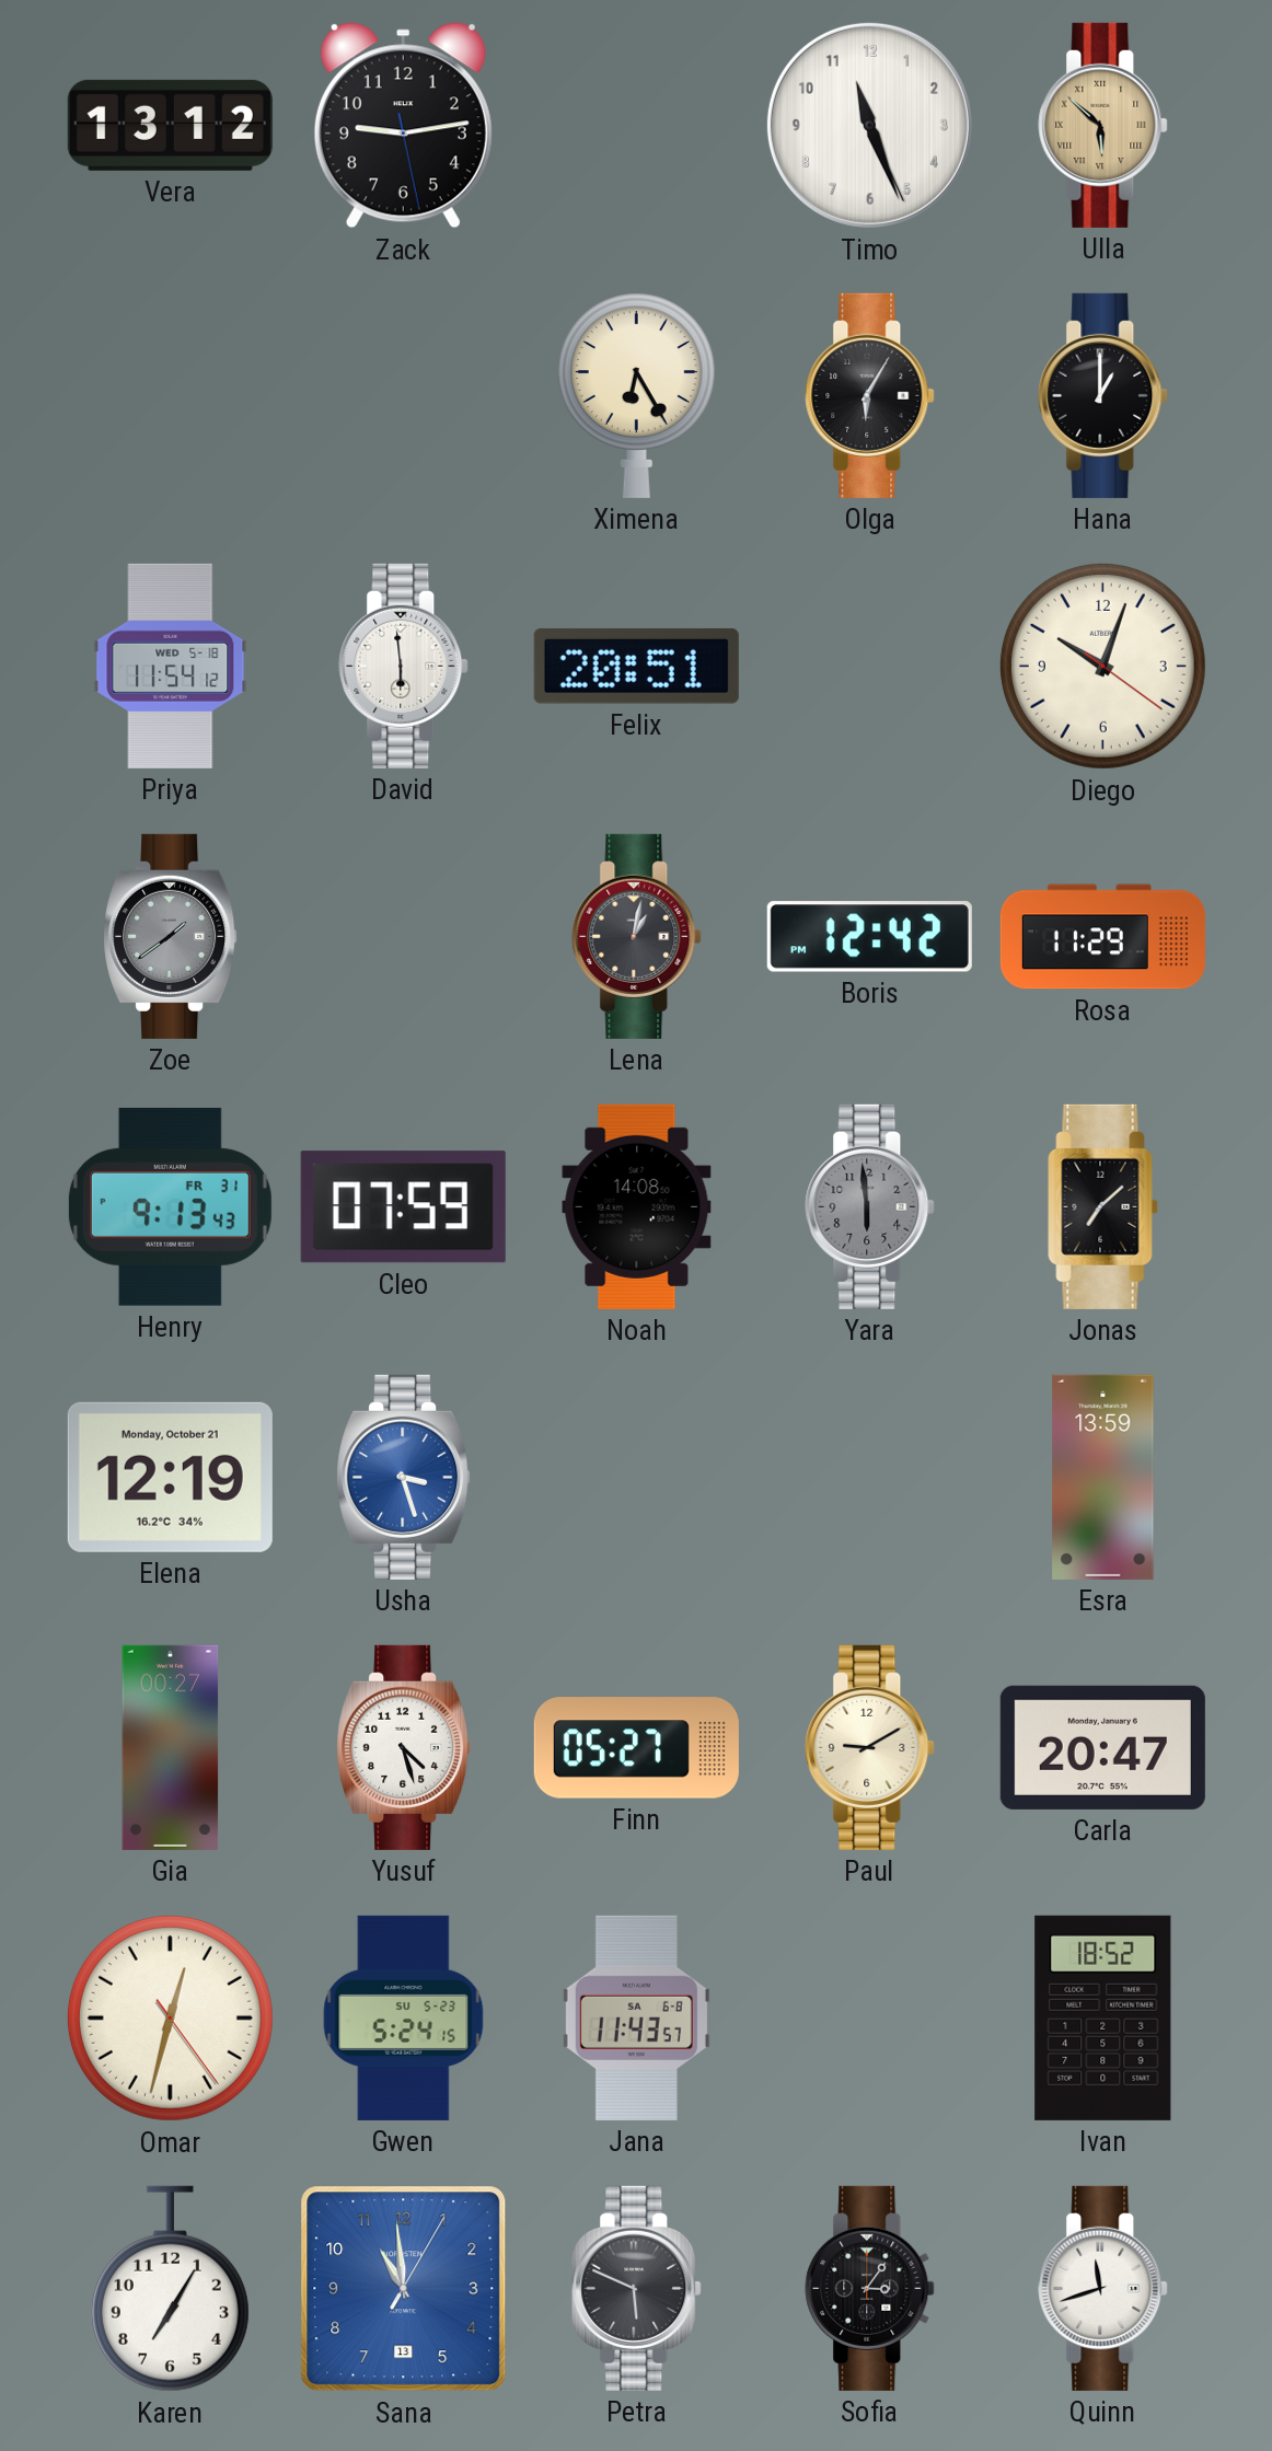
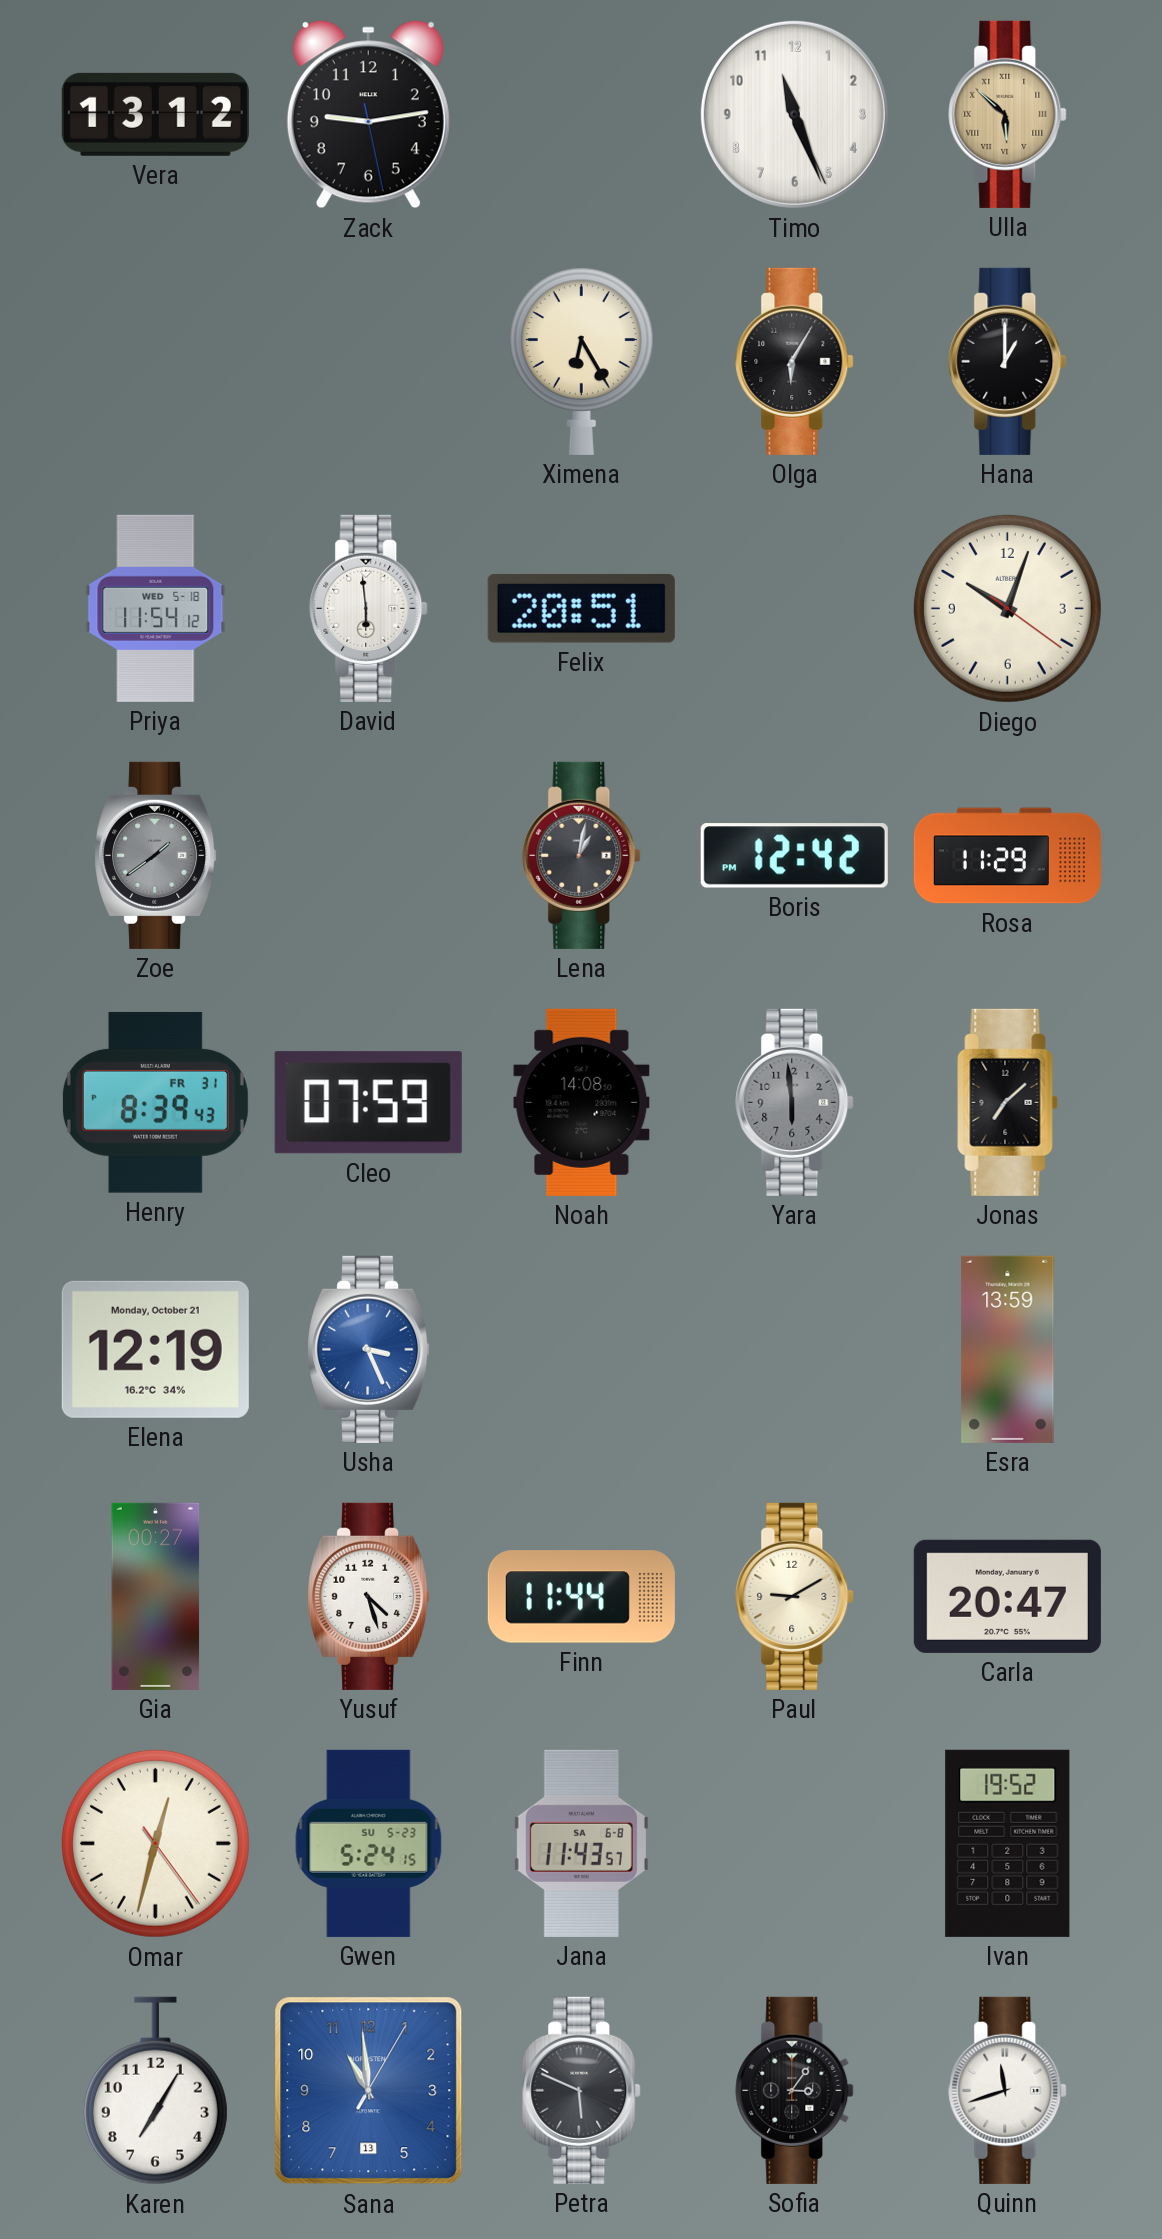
Henry: 9:13 -> 8:39 (155, 1102)
Usha: 3:27 -> 3:26 (369, 1349)
Finn: 05:27 -> 11:44 (581, 1597)
Ivan: 18:52 -> 19:52 (1008, 1843)
